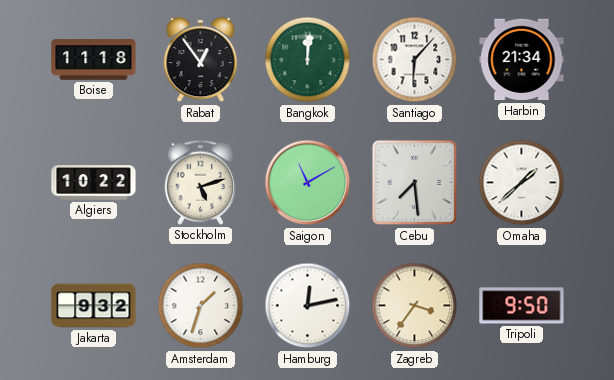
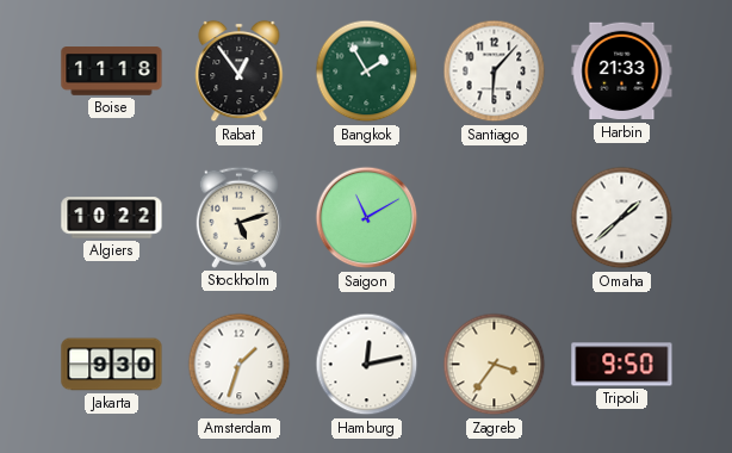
Bangkok: 12:01 -> 1:55 (367, 72)
Harbin: 21:34 -> 21:33 (622, 72)
Cebu: 7:29 -> none (415, 183)
Jakarta: 9:32 -> 9:30 (112, 365)
